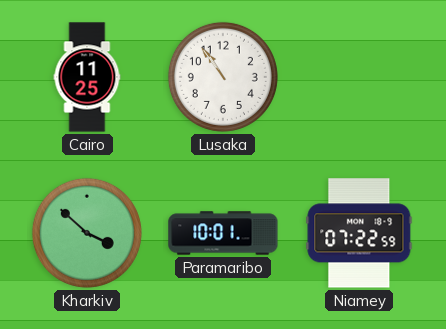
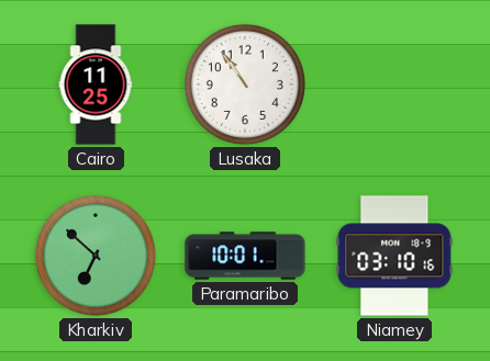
Kharkiv: 3:52 -> 6:52 (96, 256)
Niamey: 07:22 -> 03:10 (394, 256)
